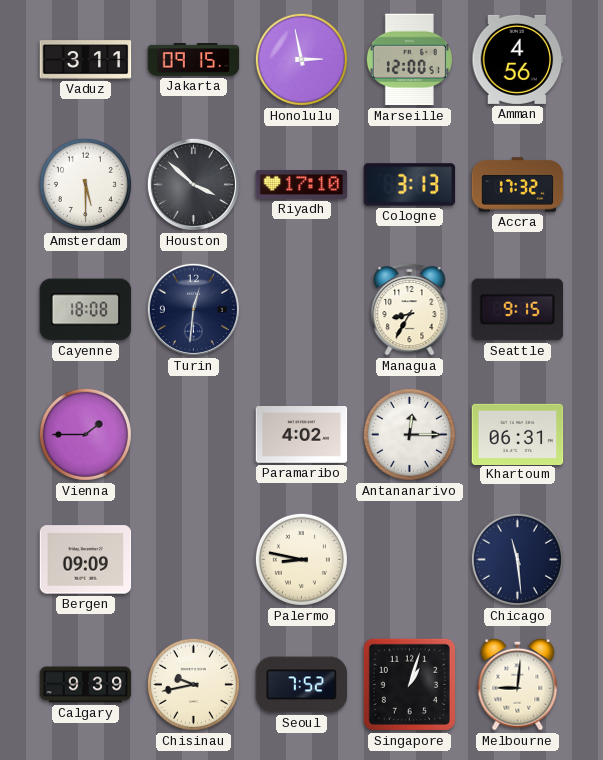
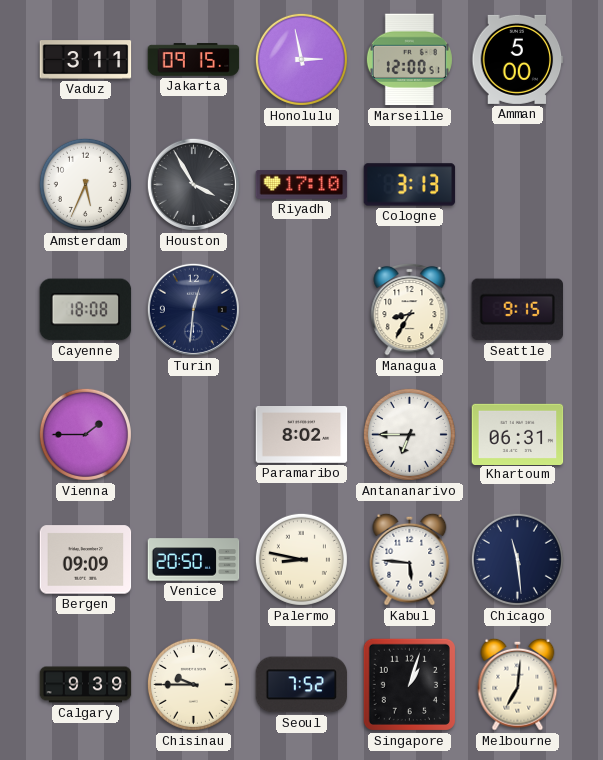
Amman: 4:56 -> 5:00 (518, 59)
Amsterdam: 5:30 -> 5:34 (85, 184)
Houston: 3:52 -> 3:55 (193, 184)
Accra: 17:32 -> none (518, 185)
Paramaribo: 4:02 -> 8:02 (302, 435)
Antananarivo: 12:15 -> 6:45 (409, 434)
Venice: none -> 20:50 (194, 560)
Kabul: none -> 5:46 (410, 559)
Chisinau: 9:43 -> 9:45 (193, 684)
Melbourne: 9:01 -> 7:01 (518, 684)
